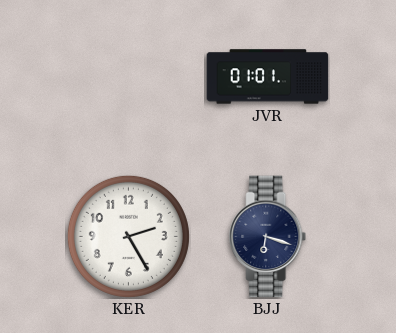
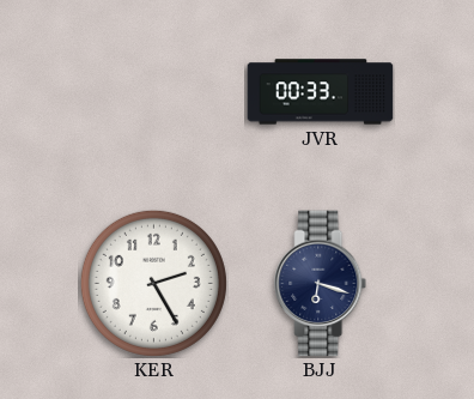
JVR: 01:01 -> 00:33 (321, 92)
